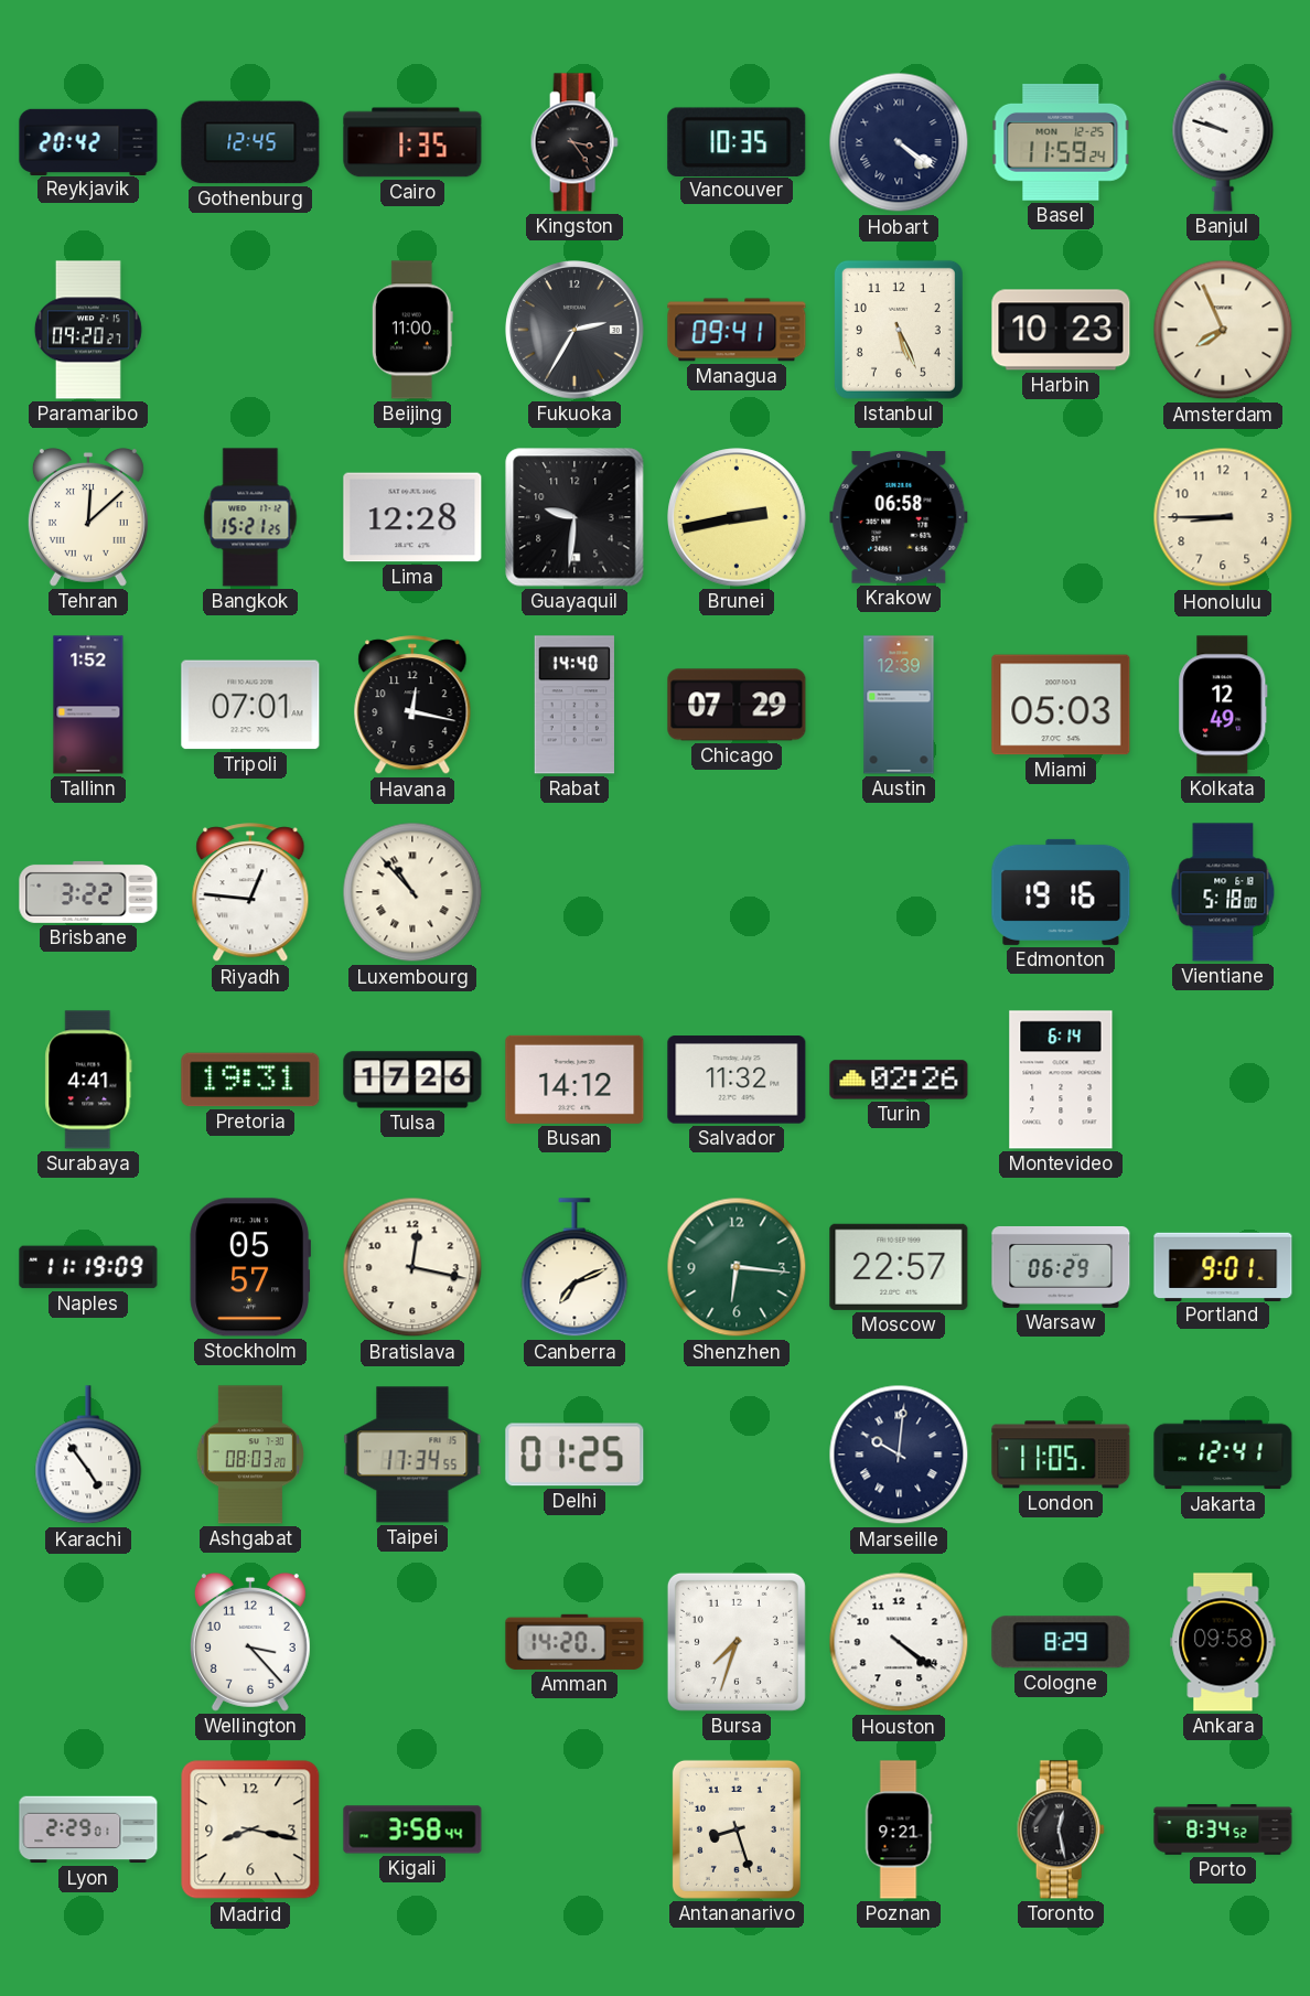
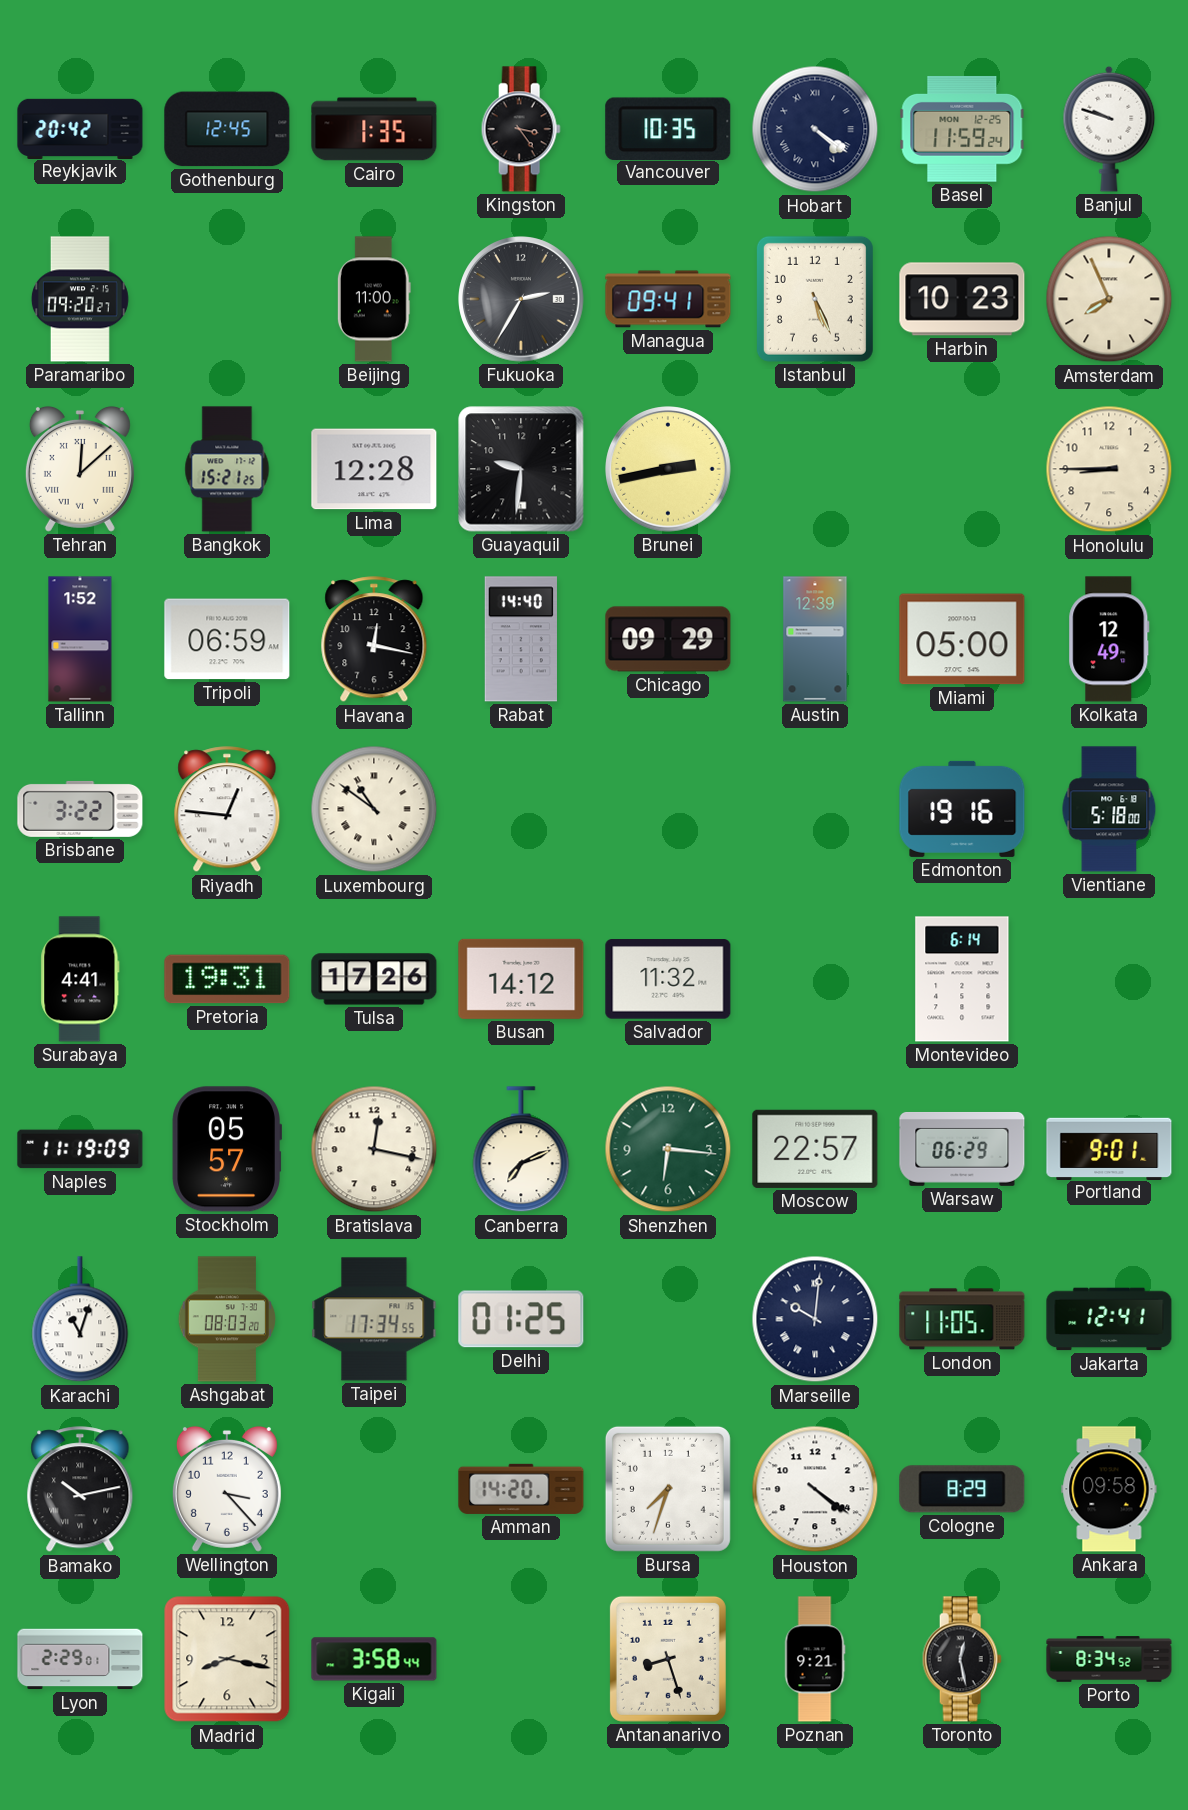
Krakow: 06:58 -> none (899, 518)
Tripoli: 07:01 -> 06:59 (227, 639)
Chicago: 07:29 -> 09:29 (668, 639)
Miami: 05:03 -> 05:00 (962, 639)
Luxembourg: 10:53 -> 10:51 (374, 809)
Turin: 02:26 -> none (899, 1080)
Karachi: 4:54 -> 11:03 (80, 1320)
Bamako: none -> 10:13 (80, 1490)
